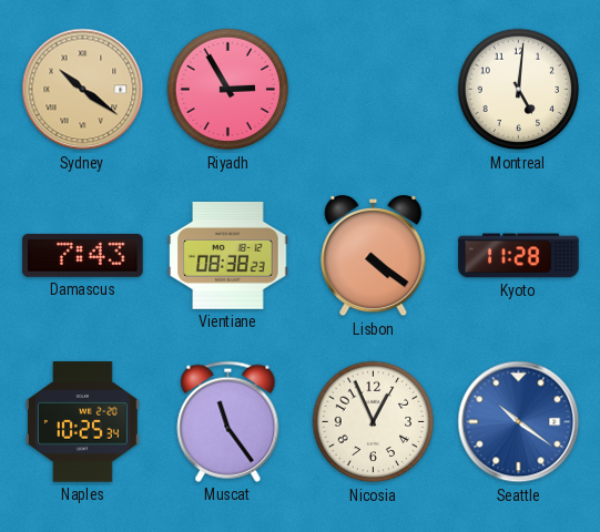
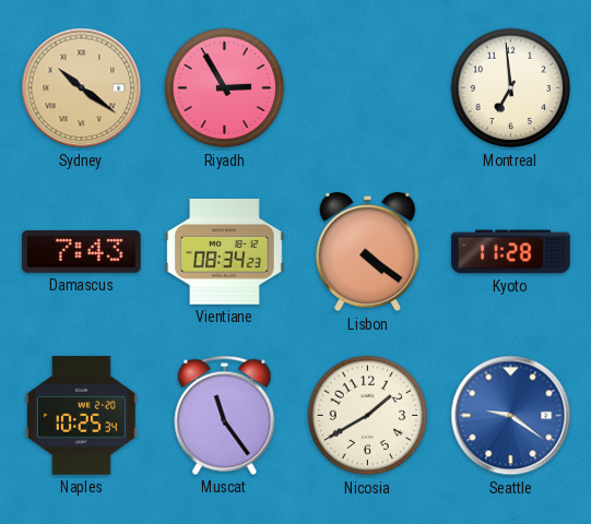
Montreal: 5:01 -> 6:59 (511, 88)
Vientiane: 08:38 -> 08:34 (225, 252)
Nicosia: 12:56 -> 1:40 (368, 416)
Seattle: 10:21 -> 9:21 (511, 416)
